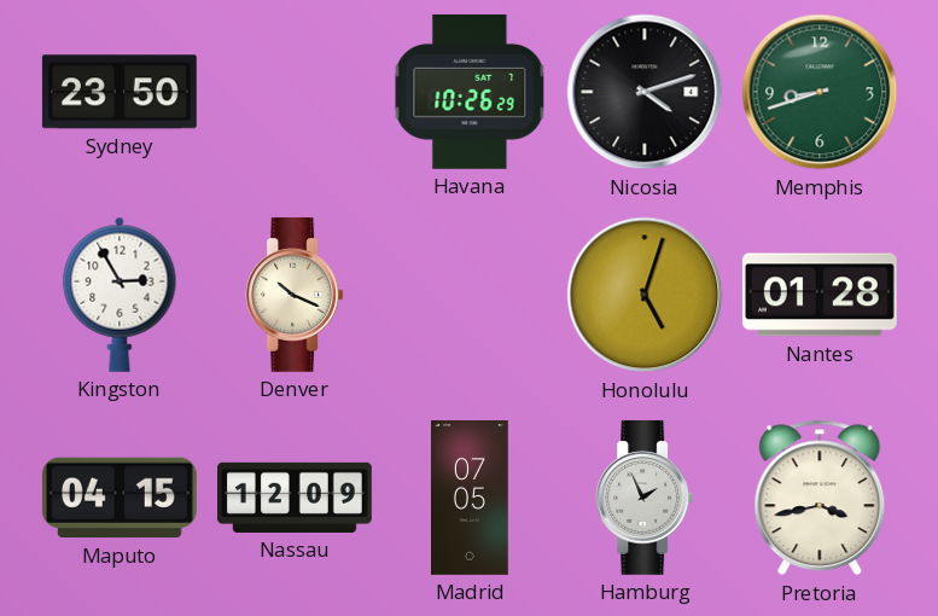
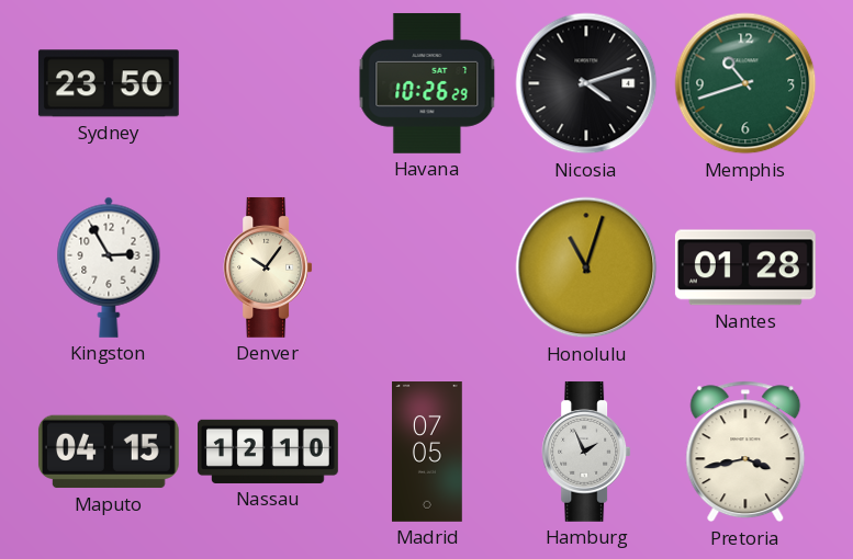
Memphis: 8:42 -> 10:42 (745, 83)
Denver: 10:19 -> 10:06 (268, 267)
Honolulu: 5:03 -> 11:03 (586, 267)
Nassau: 12:09 -> 12:10 (269, 452)
